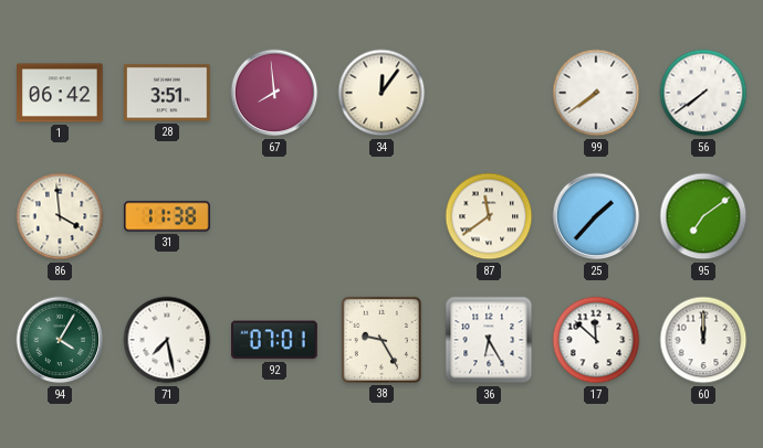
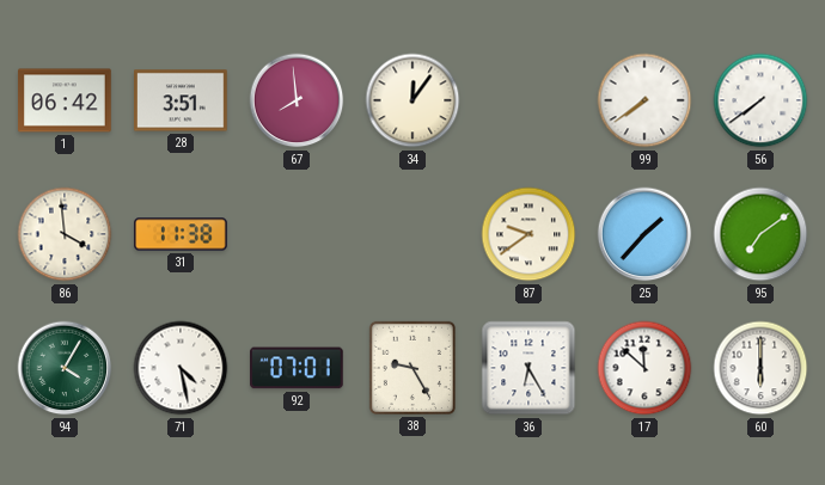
87: 11:39 -> 9:39 (528, 234)
71: 7:28 -> 4:28 (181, 368)
60: 12:00 -> 6:00 (760, 368)
